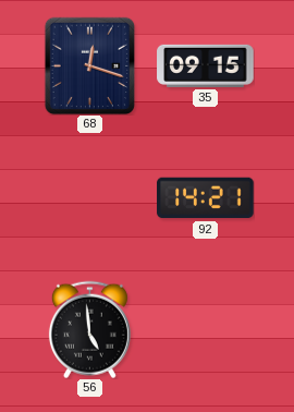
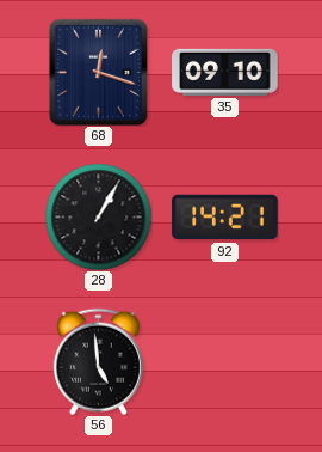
35: 09:15 -> 09:10 (225, 72)
28: none -> 1:05 (98, 216)
